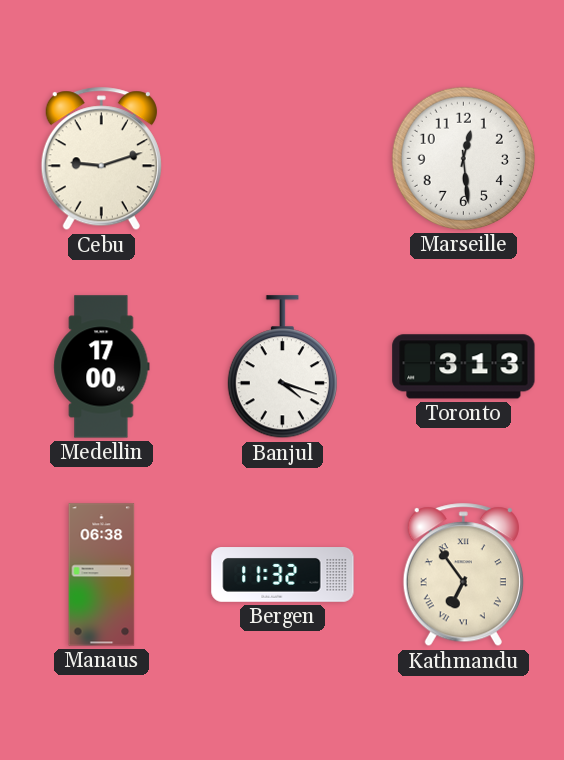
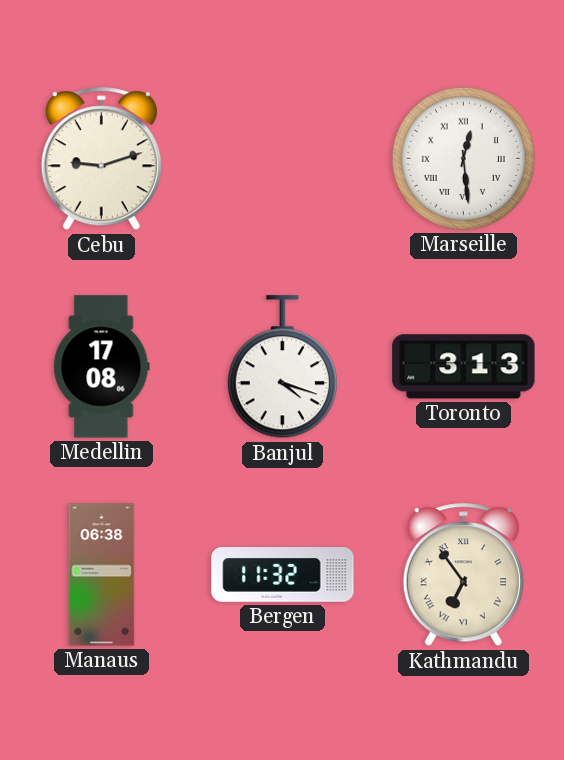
Marseille numerals: Arabic -> Roman (463, 158)
Medellin: 17:00 -> 17:08 (102, 367)
